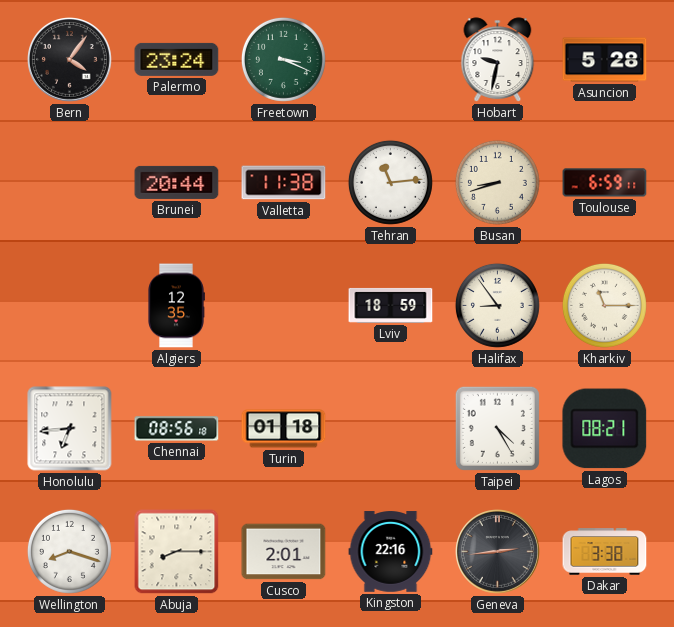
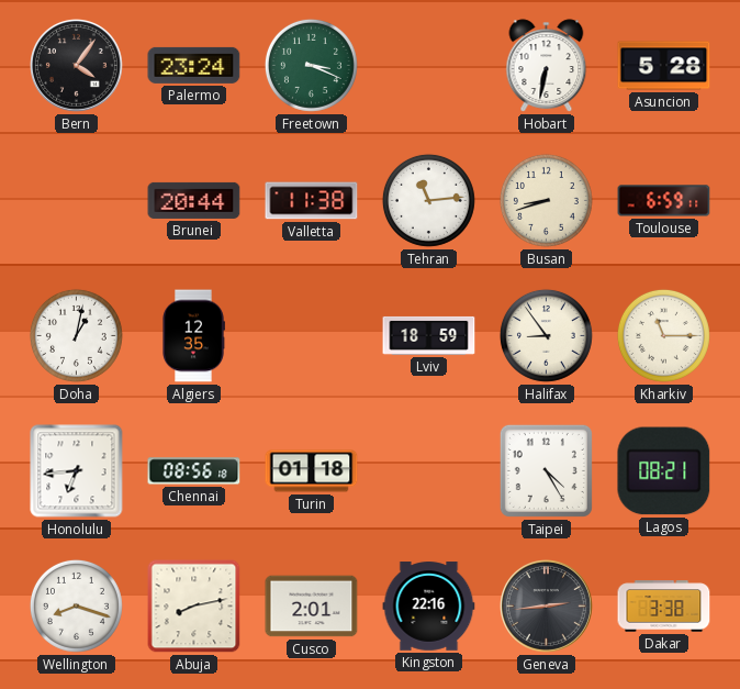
Hobart: 9:32 -> 6:32 (547, 66)
Doha: none -> 1:02 (76, 335)
Abuja: 8:15 -> 8:13 (194, 607)
